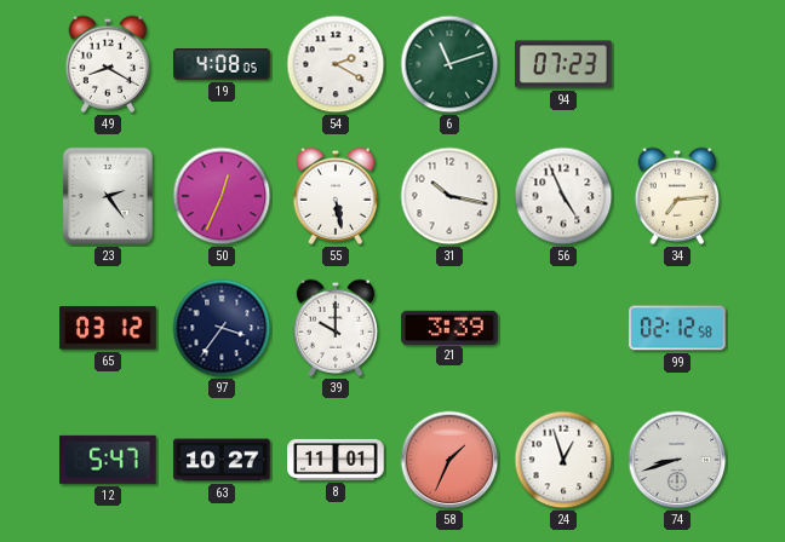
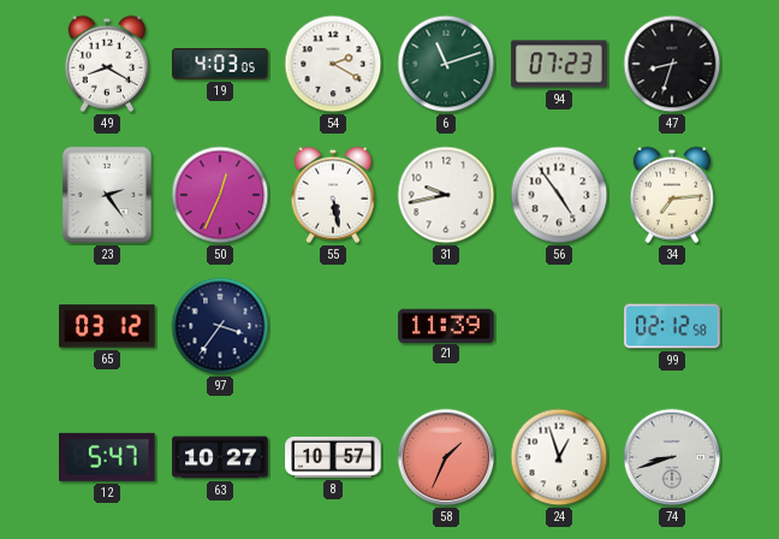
19: 4:08 -> 4:03 (220, 64)
47: none -> 8:33 (672, 64)
31: 10:17 -> 9:43 (446, 195)
56: 4:56 -> 4:54 (559, 195)
39: 10:00 -> none (336, 328)
21: 3:39 -> 11:39 (446, 325)
8: 11:01 -> 10:57 (333, 457)
